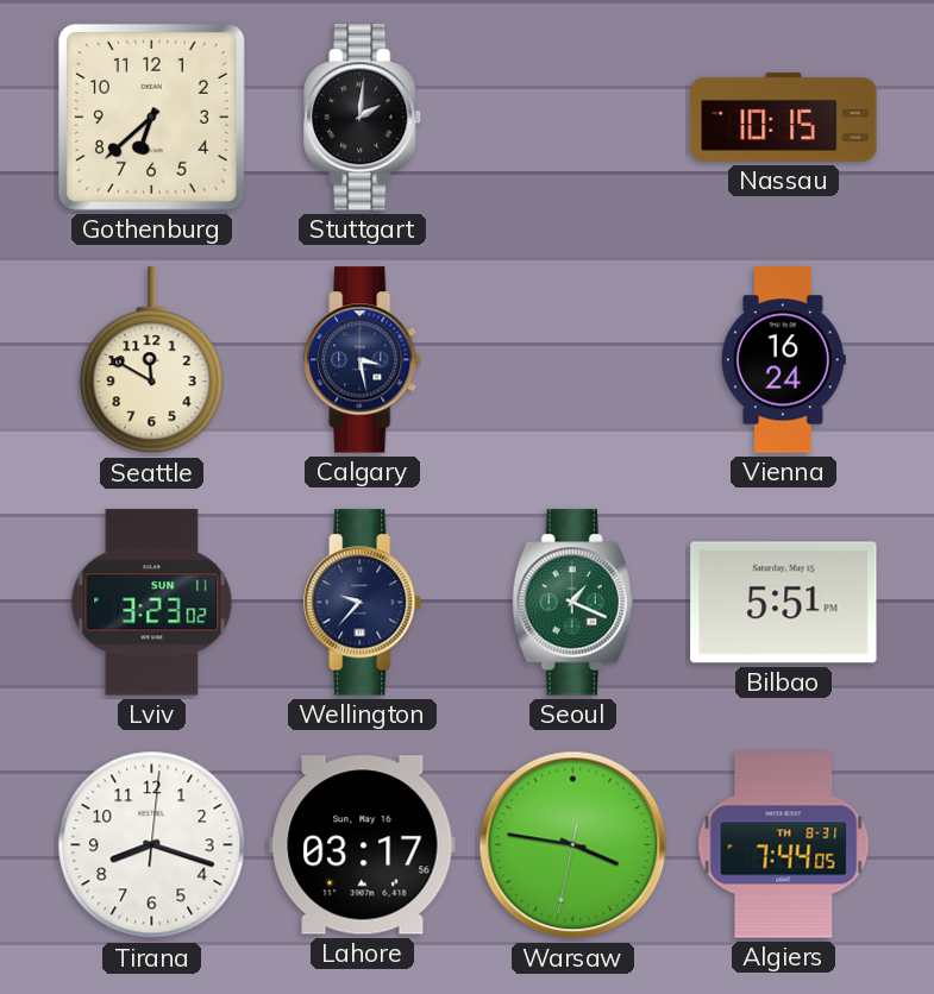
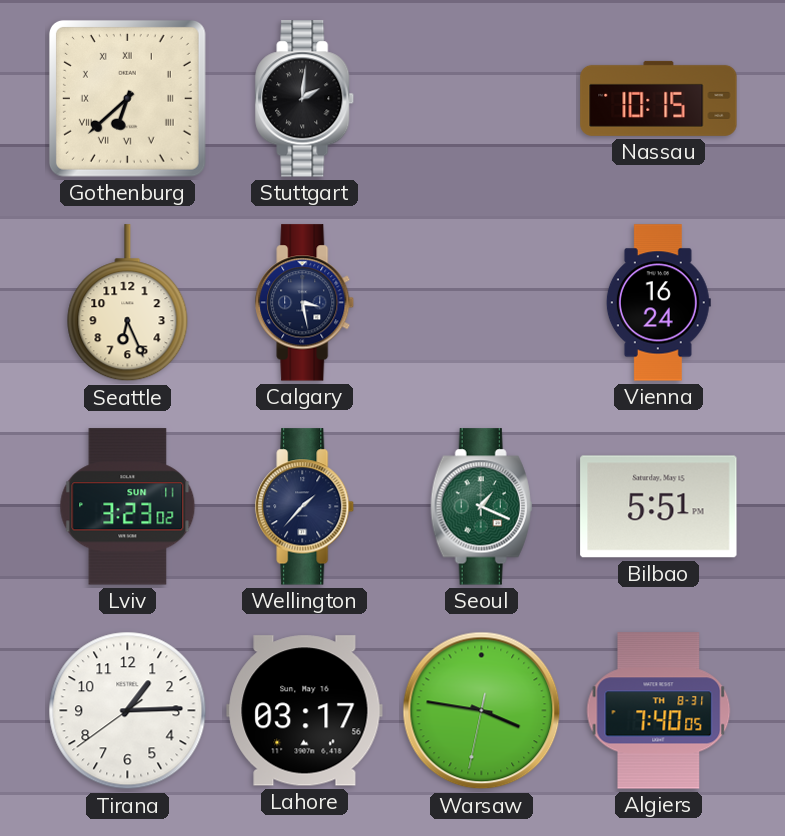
Gothenburg numerals: Arabic -> Roman (127, 98)
Seattle: 11:50 -> 6:26 (128, 303)
Wellington: 9:37 -> 1:37 (305, 507)
Tirana: 8:18 -> 1:14 (128, 711)
Algiers: 7:44 -> 7:40 (659, 711)
